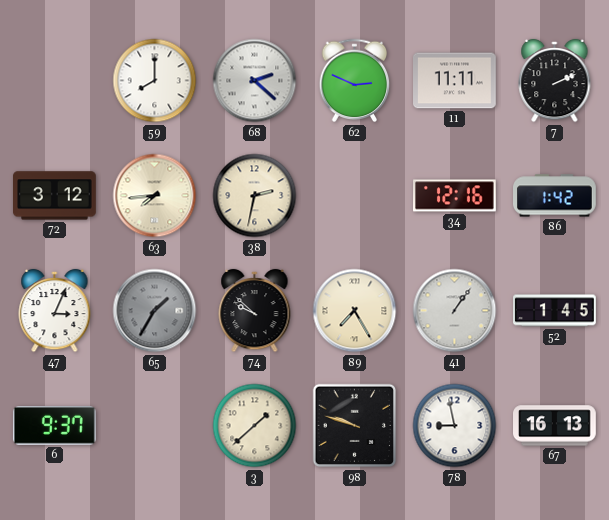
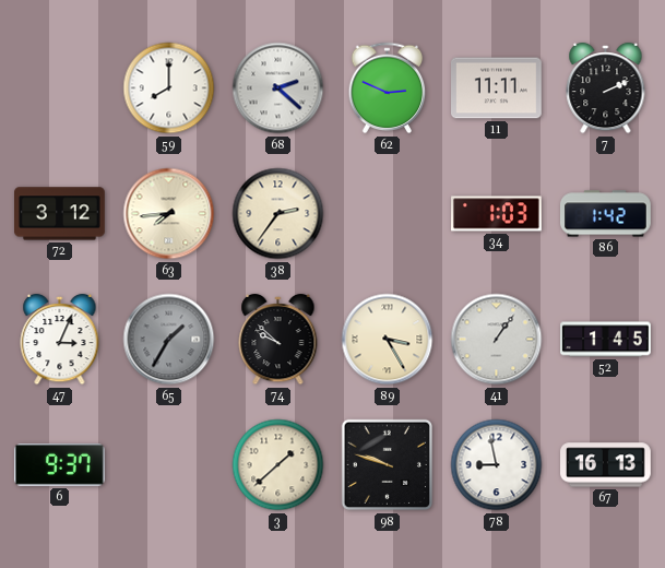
38: 2:32 -> 2:36 (278, 214)
34: 12:16 -> 1:03 (497, 214)
89: 7:25 -> 3:25 (388, 340)
